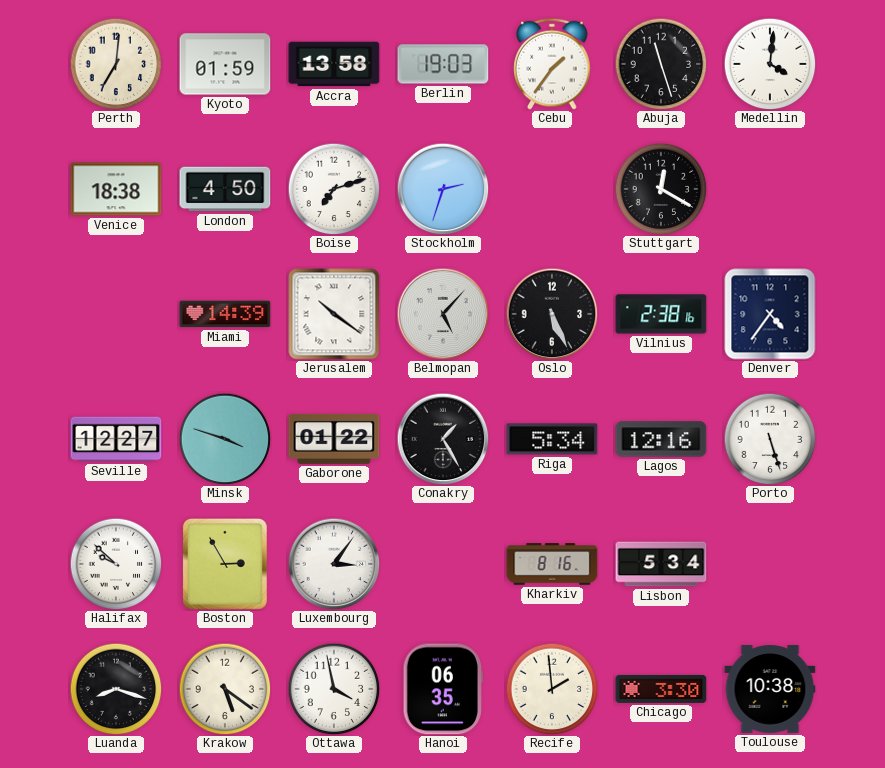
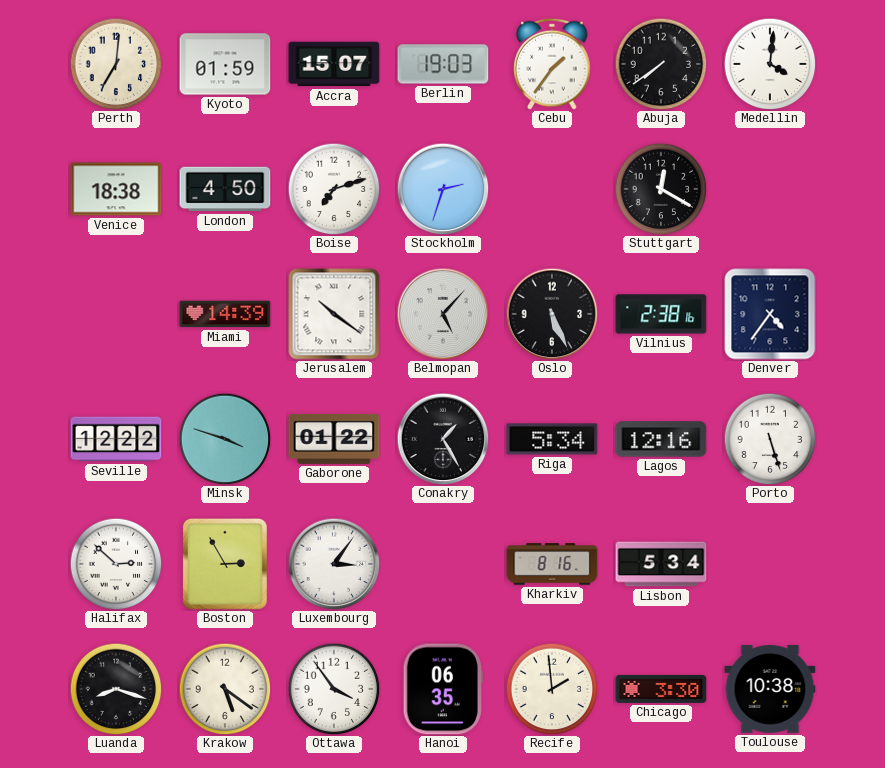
Accra: 13:58 -> 15:07 (334, 64)
Abuja: 11:27 -> 7:39 (661, 64)
Seville: 12:27 -> 12:22 (116, 439)
Halifax: 9:52 -> 2:52 (116, 564)
Ottawa: 3:58 -> 3:54 (334, 689)
